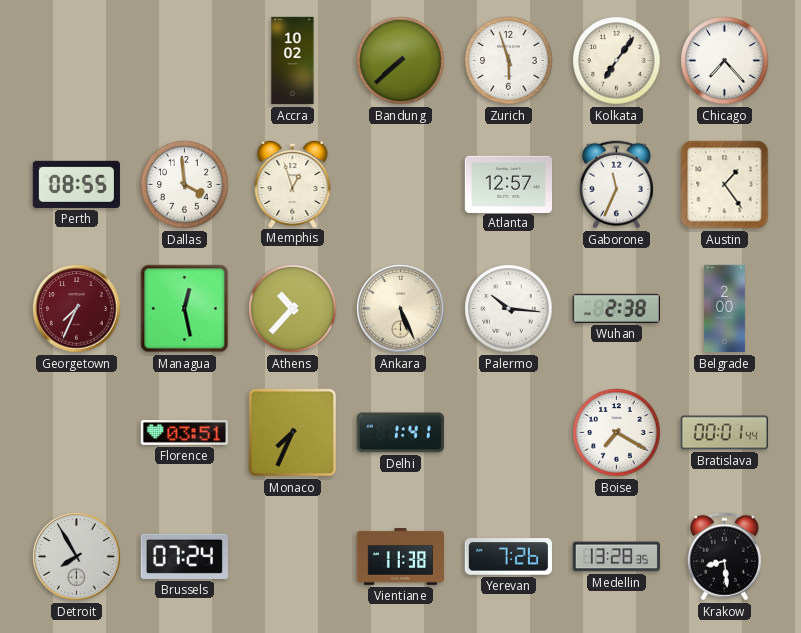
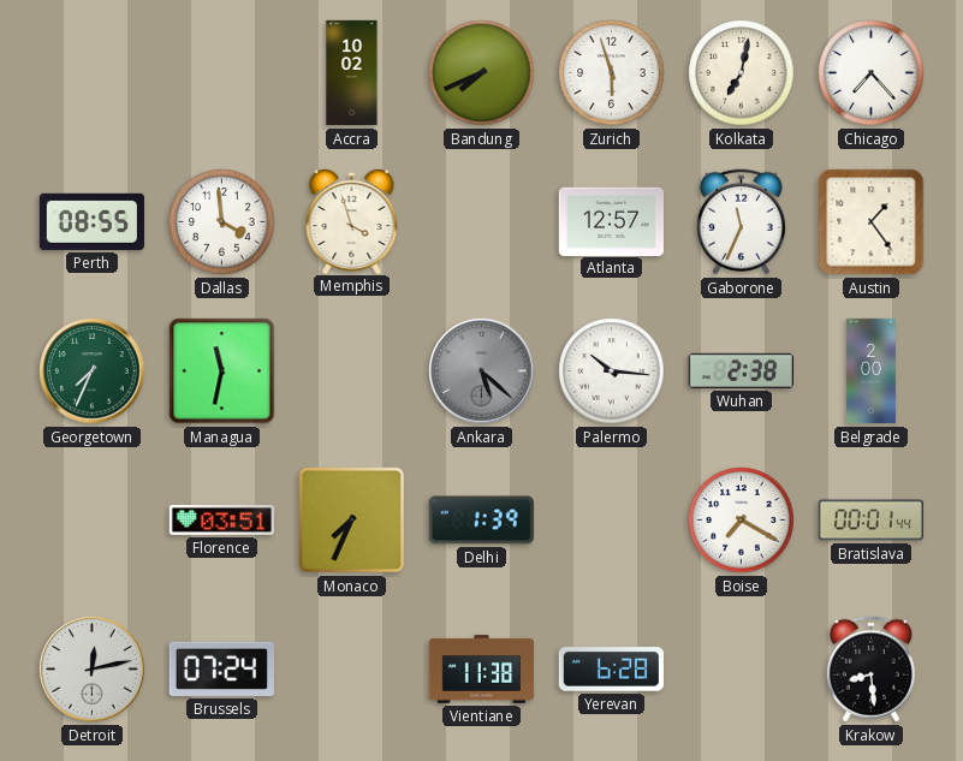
Bandung: 7:38 -> 7:41 (482, 73)
Kolkata: 7:06 -> 7:02 (742, 73)
Memphis: 12:57 -> 3:57 (352, 220)
Georgetown dial: burgundy -> green (93, 371)
Managua: 12:28 -> 11:32 (222, 371)
Athens: 10:37 -> none (293, 309)
Ankara: 5:26 -> 5:22 (482, 371)
Ankara dial: cream -> grey (482, 371)
Delhi: 1:41 -> 1:39 (481, 521)
Detroit: 7:55 -> 12:13 (93, 670)
Yerevan: 7:26 -> 6:28 (611, 670)
Medellin: 13:28 -> none (616, 557)
